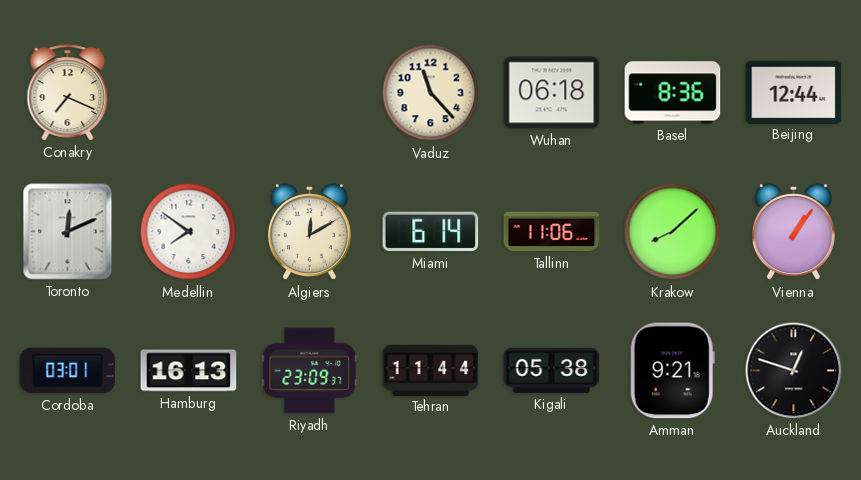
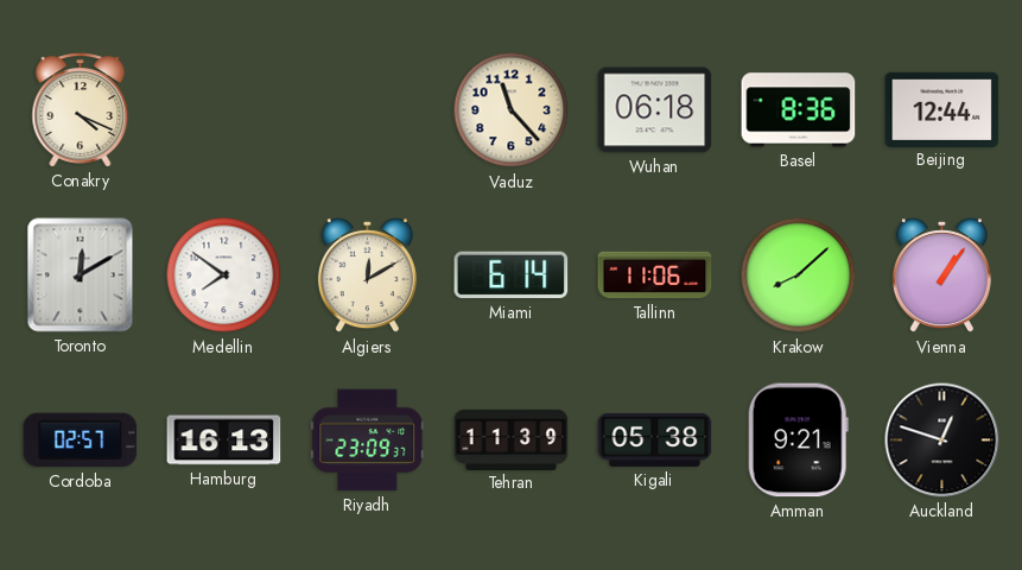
Conakry: 7:19 -> 4:19 (81, 110)
Toronto: 12:11 -> 12:10 (81, 275)
Cordoba: 03:01 -> 02:57 (81, 441)
Tehran: 11:44 -> 11:39 (512, 439)
